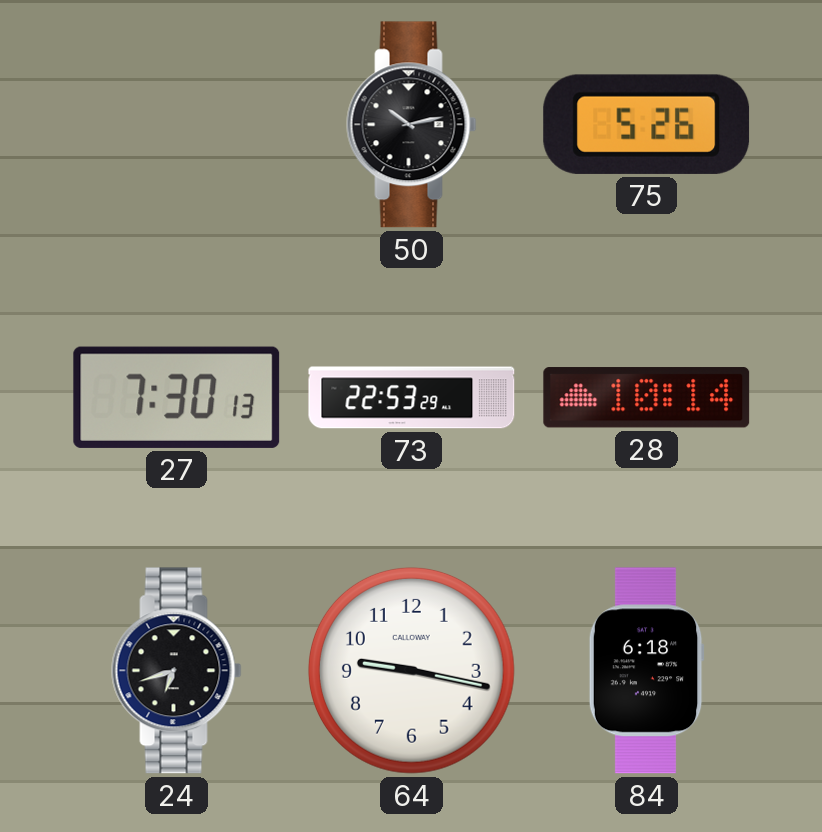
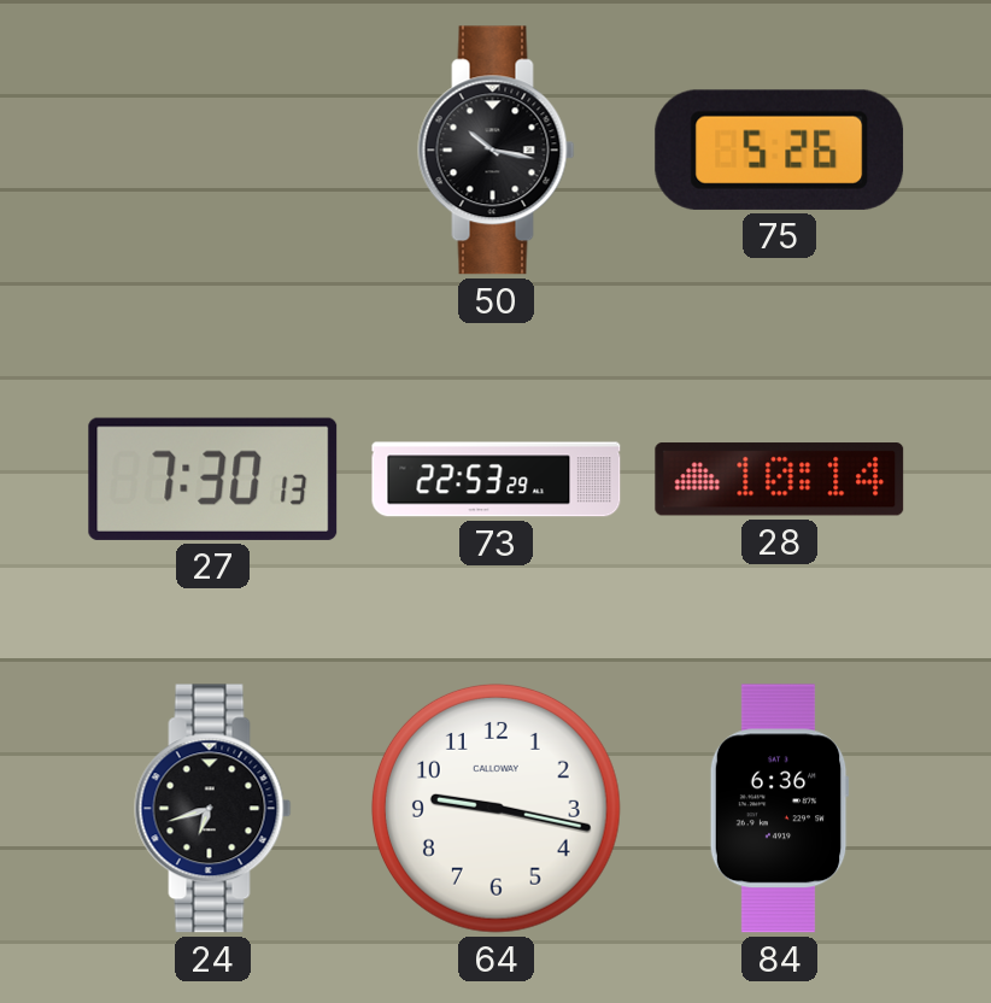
50: 10:13 -> 10:17 (497, 151)
84: 6:18 -> 6:36 (779, 809)
